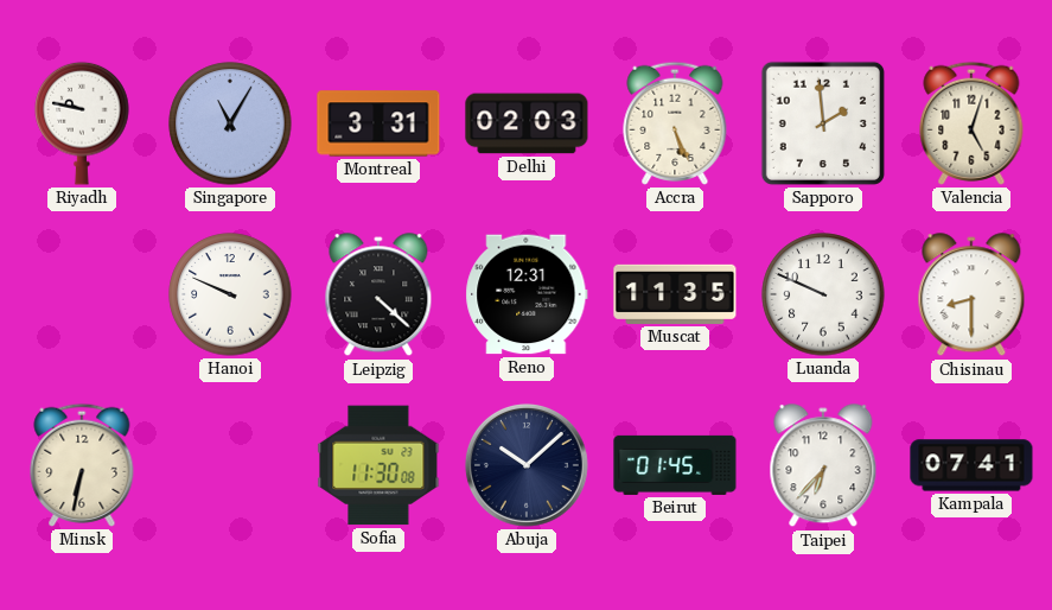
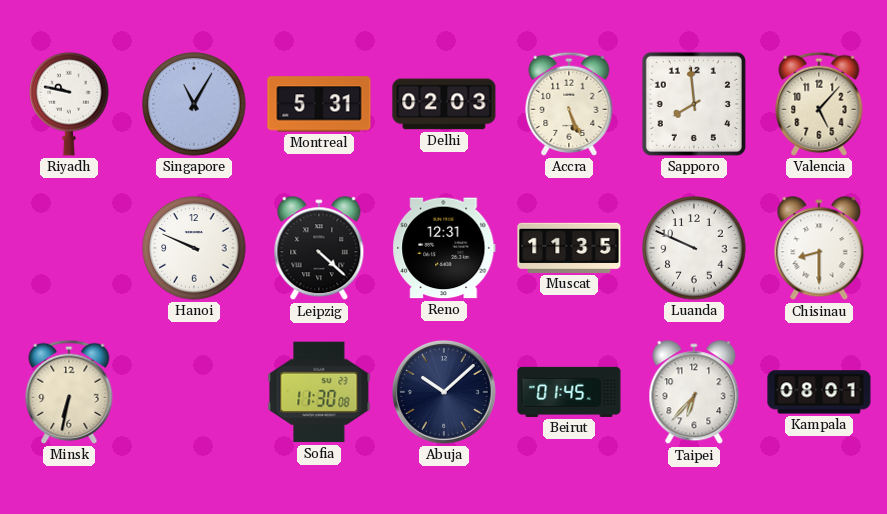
Montreal: 3:31 -> 5:31 (319, 104)
Sapporo: 1:59 -> 7:59 (694, 104)
Valencia: 5:03 -> 5:07 (819, 104)
Kampala: 07:41 -> 08:01 (819, 392)
